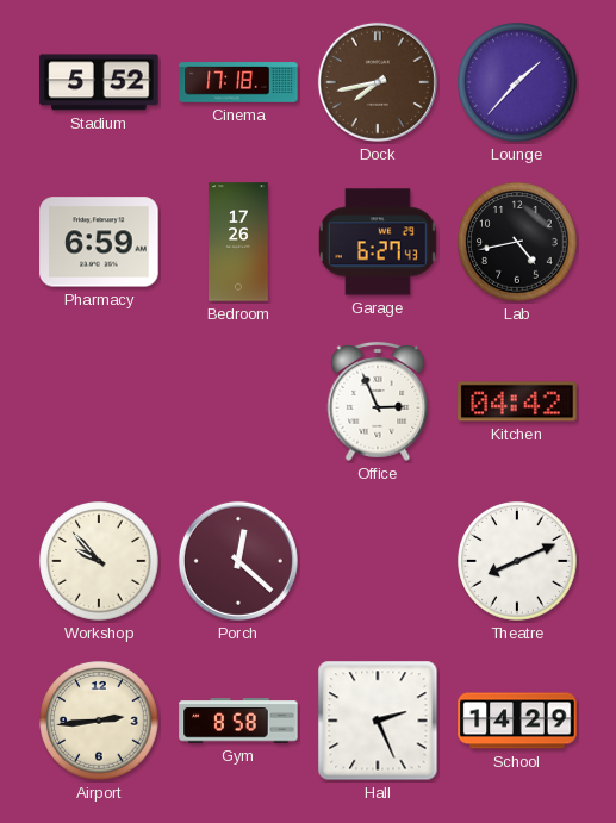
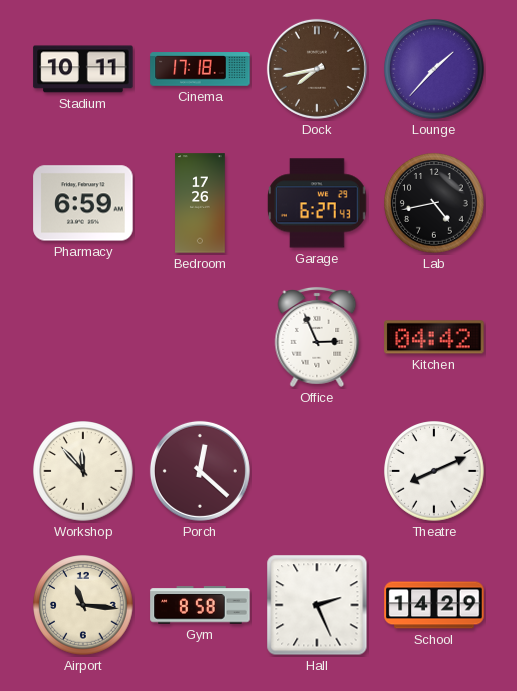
Stadium: 5:52 -> 10:11 (83, 69)
Workshop: 9:53 -> 11:53 (83, 471)
Airport: 2:44 -> 11:16 (83, 605)
